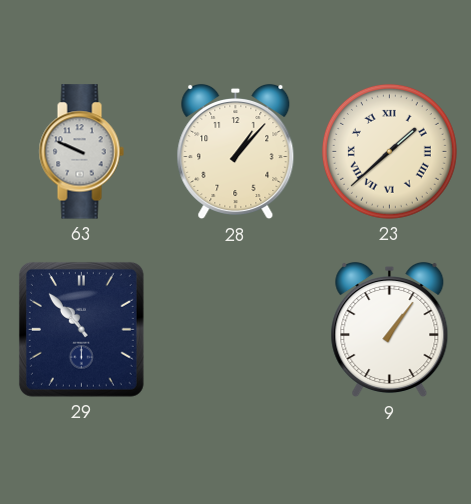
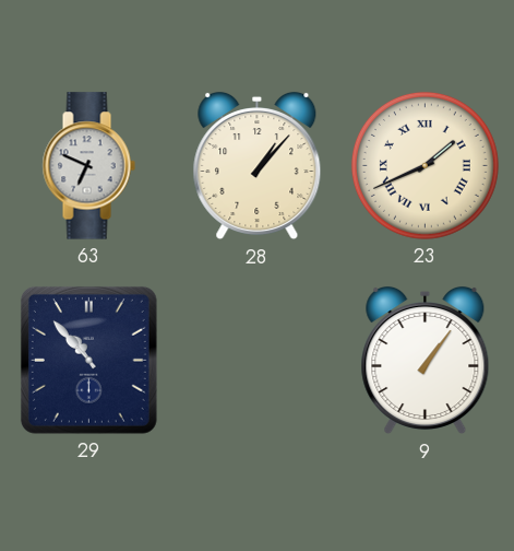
63: 9:49 -> 6:49 (88, 166)
23: 1:38 -> 1:41 (425, 165)
